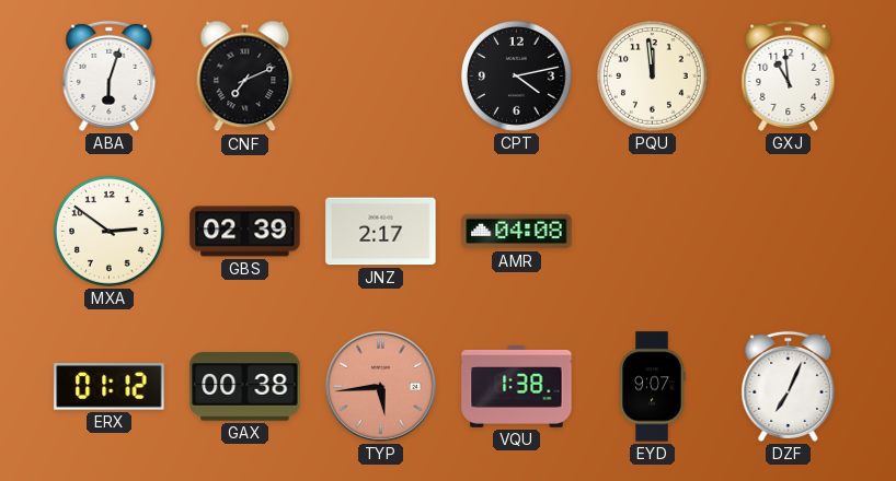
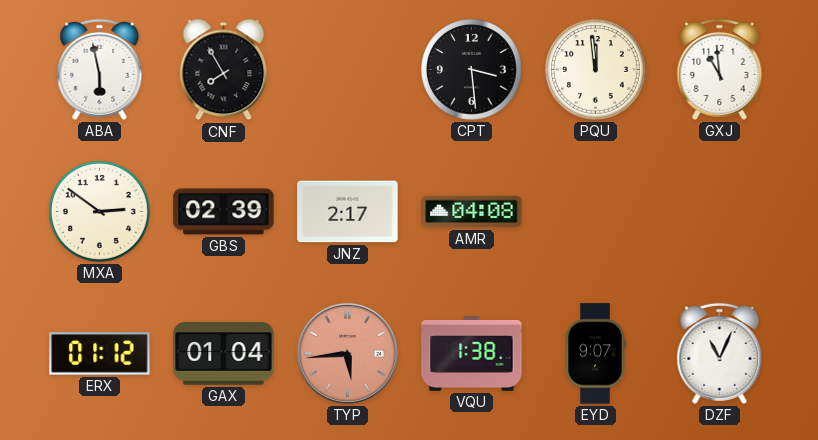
ABA: 6:03 -> 5:58 (100, 69)
CNF: 7:11 -> 7:55 (224, 70)
CPT: 4:13 -> 3:29 (472, 70)
GAX: 00:38 -> 01:04 (224, 354)
DZF: 7:04 -> 11:04 (720, 353)
